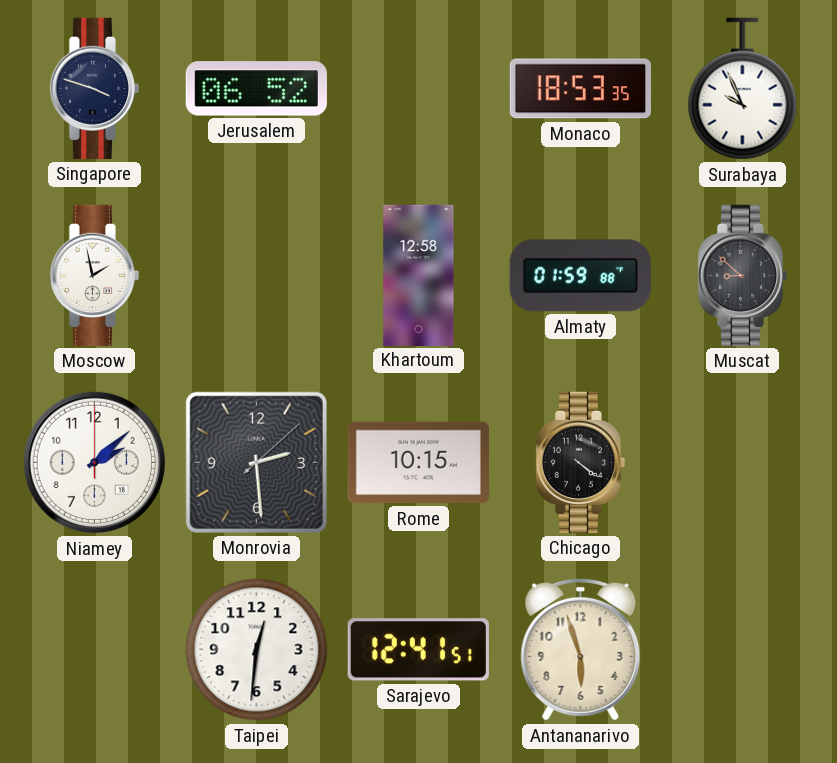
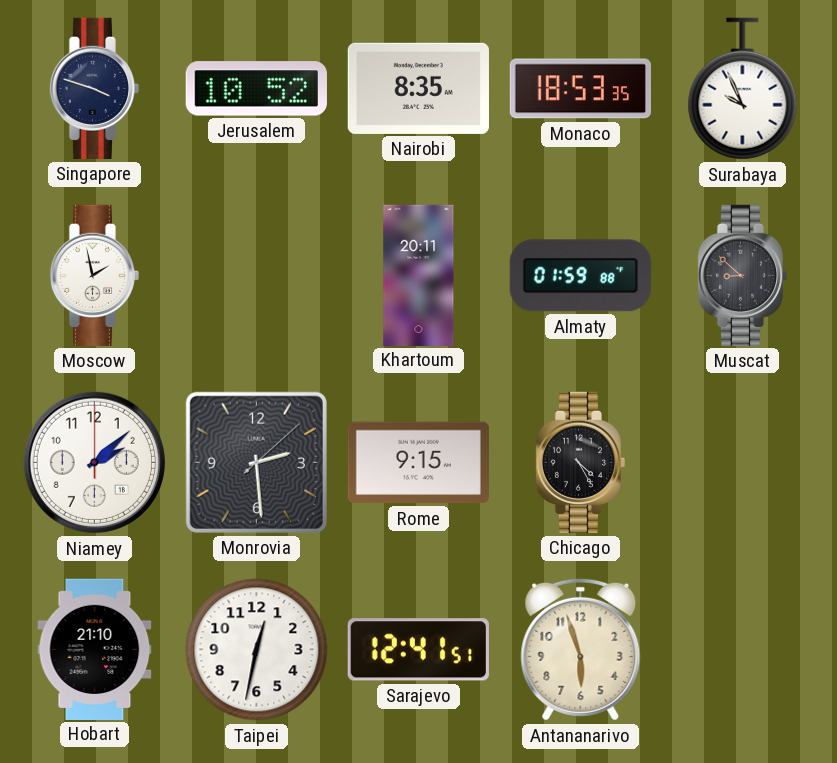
Jerusalem: 06:52 -> 10:52 (256, 89)
Nairobi: none -> 8:35 (418, 88)
Khartoum: 12:58 -> 20:11 (419, 275)
Rome: 10:15 -> 9:15 (418, 463)
Chicago: 4:21 -> 4:25 (580, 462)
Hobart: none -> 21:10 (95, 649)
Taipei: 12:31 -> 12:32 (257, 650)
